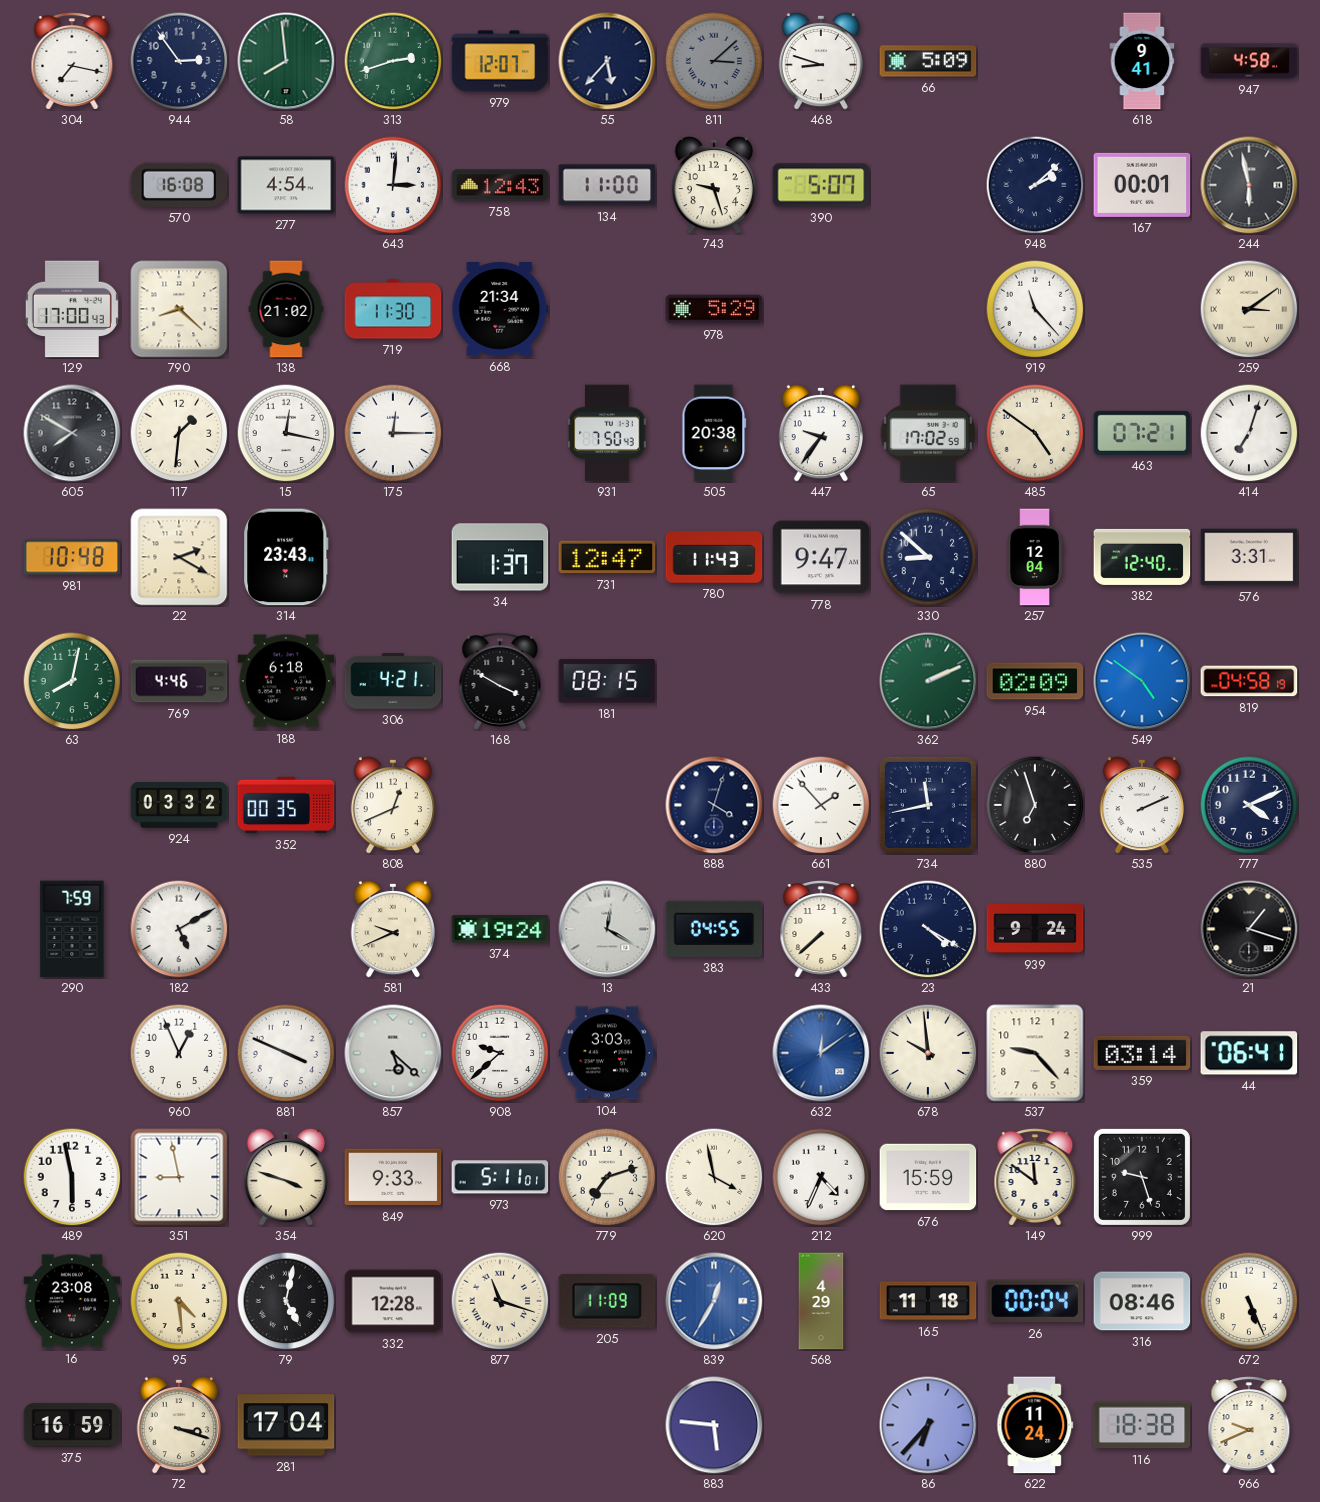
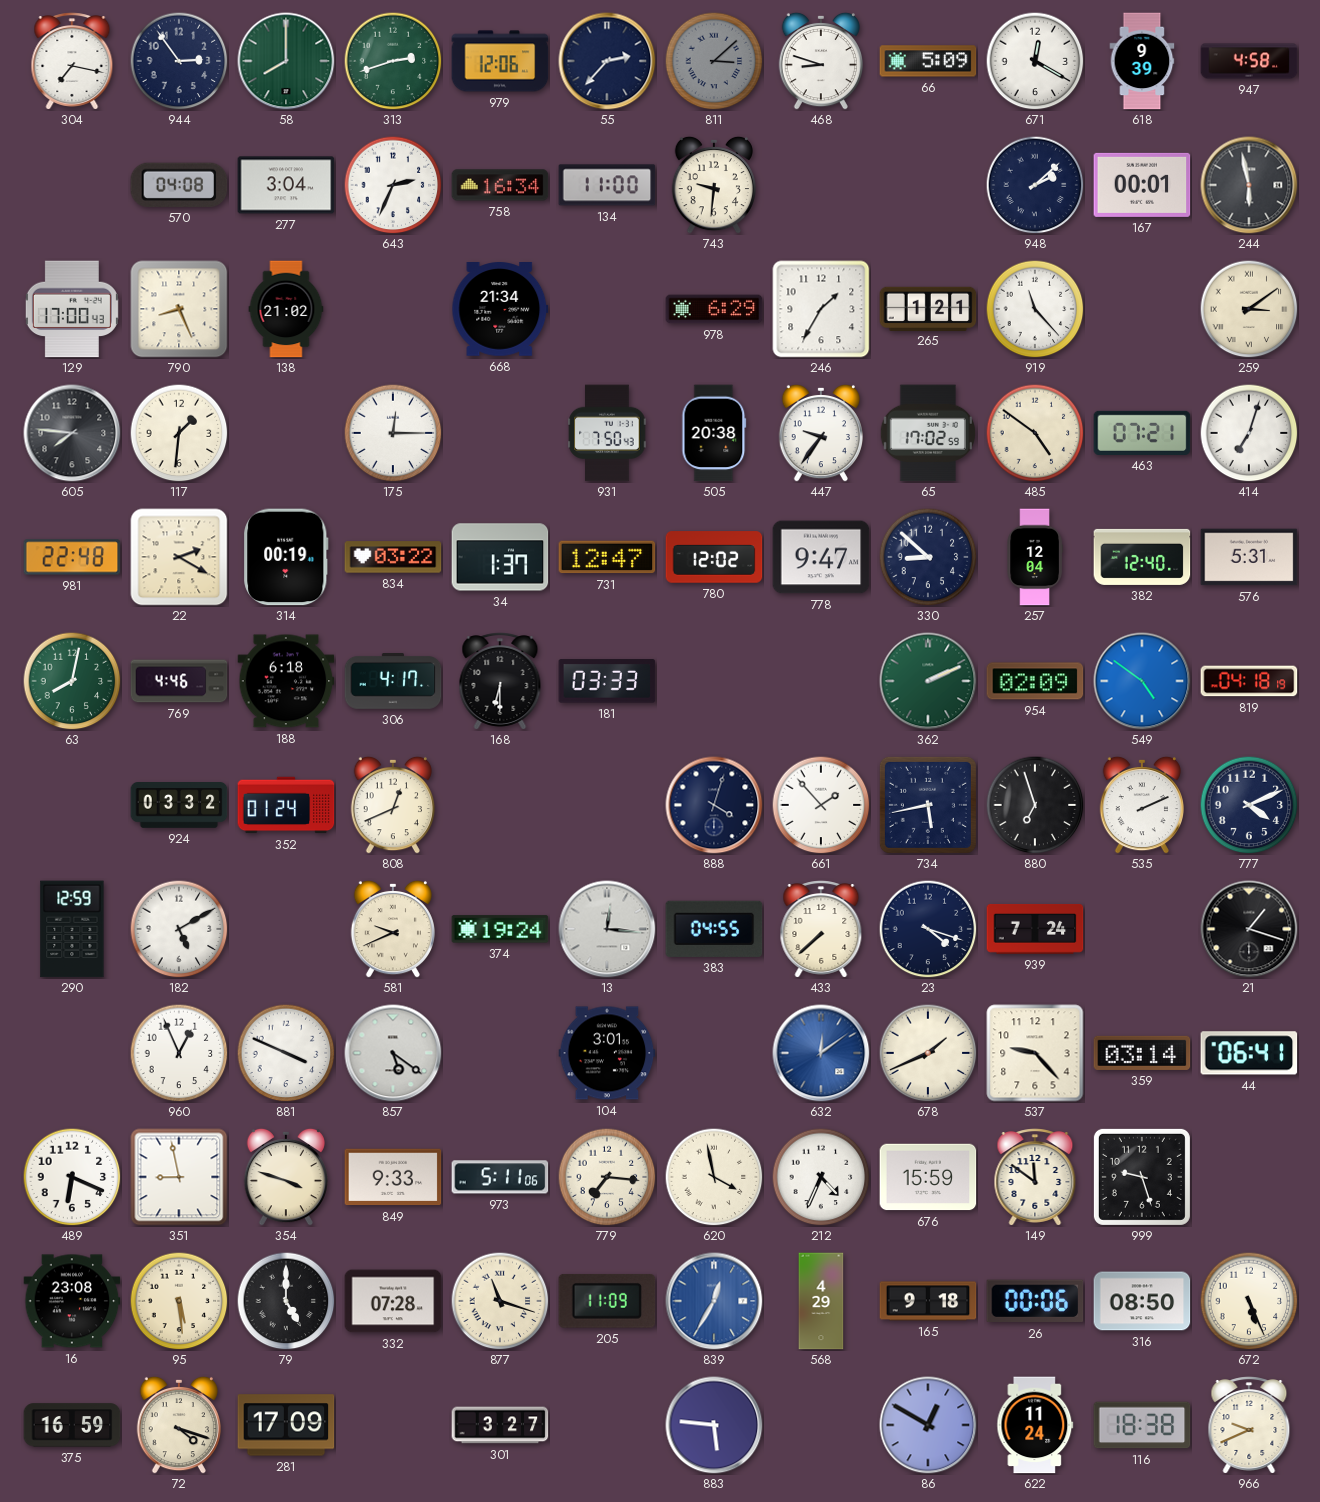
58: 7:59 -> 8:00 (286, 61)
979: 12:07 -> 12:06 (500, 61)
55: 5:37 -> 2:37 (607, 61)
671: none -> 12:20 (1035, 61)
618: 9:41 -> 9:39 (1142, 61)
570: 16:08 -> 04:08 (179, 185)
277: 4:54 -> 3:04 (286, 185)
643: 3:01 -> 2:34 (393, 185)
758: 12:43 -> 16:34 (500, 185)
743: 9:27 -> 9:31 (713, 185)
390: 5:07 -> none (821, 185)
790: 8:22 -> 8:26 (179, 309)
719: 11:30 -> none (393, 309)
978: 5:29 -> 6:29 (714, 309)
246: none -> 1:35 (821, 309)
265: none -> 1:21 (928, 308)
605: 7:50 -> 7:46 (72, 433)
15: 12:17 -> none (286, 433)
981: 10:48 -> 22:48 (72, 557)
314: 23:43 -> 00:19 (286, 557)
834: none -> 03:22 (393, 557)
780: 11:43 -> 12:02 (714, 557)
576: 3:31 -> 5:31 (1249, 557)
306: 4:21 -> 4:17 (393, 682)
168: 3:50 -> 6:30 (500, 681)
181: 08:15 -> 03:33 (607, 681)
819: 04:58 -> 04:18 (1249, 681)
352: 00:35 -> 01:24 (286, 805)
734: 11:43 -> 5:43 (928, 805)
290: 7:59 -> 12:59 (72, 929)
13: 12:20 -> 12:16 (607, 929)
23: 4:20 -> 4:18 (928, 929)
939: 9:24 -> 7:24 (1035, 929)
857: 5:22 -> 5:21 (393, 1053)
908: 9:38 -> none (500, 1053)
104: 3:03 -> 3:01 (607, 1053)
678: 9:59 -> 1:41 (928, 1053)
489: 5:58 -> 6:19 (72, 1177)
973: 5:11:01 -> 5:11:06 (500, 1177)
779: 7:12 -> 7:16 (607, 1177)
95: 4:29 -> 5:29 (179, 1301)
79: 5:02 -> 5:00 (286, 1301)
332: 12:28 -> 07:28 (393, 1301)
165: 11:18 -> 9:18 (928, 1301)
26: 00:04 -> 00:06 (1035, 1301)
316: 08:46 -> 08:50 (1142, 1301)
72: 3:18 -> 4:18 (178, 1425)
281: 17:04 -> 17:09 (286, 1425)
301: none -> 3:27 (500, 1425)
86: 6:37 -> 12:50 (928, 1425)
